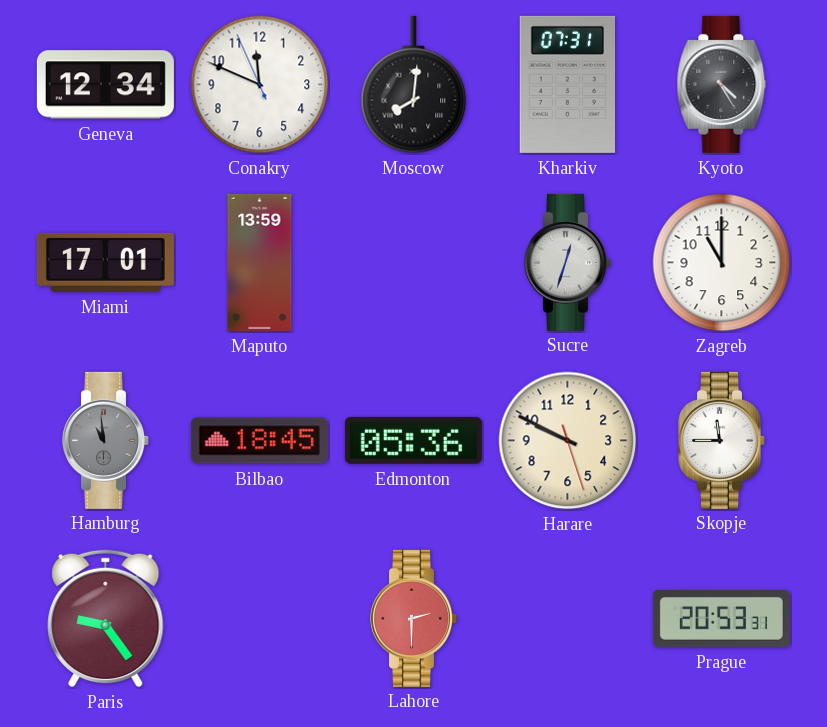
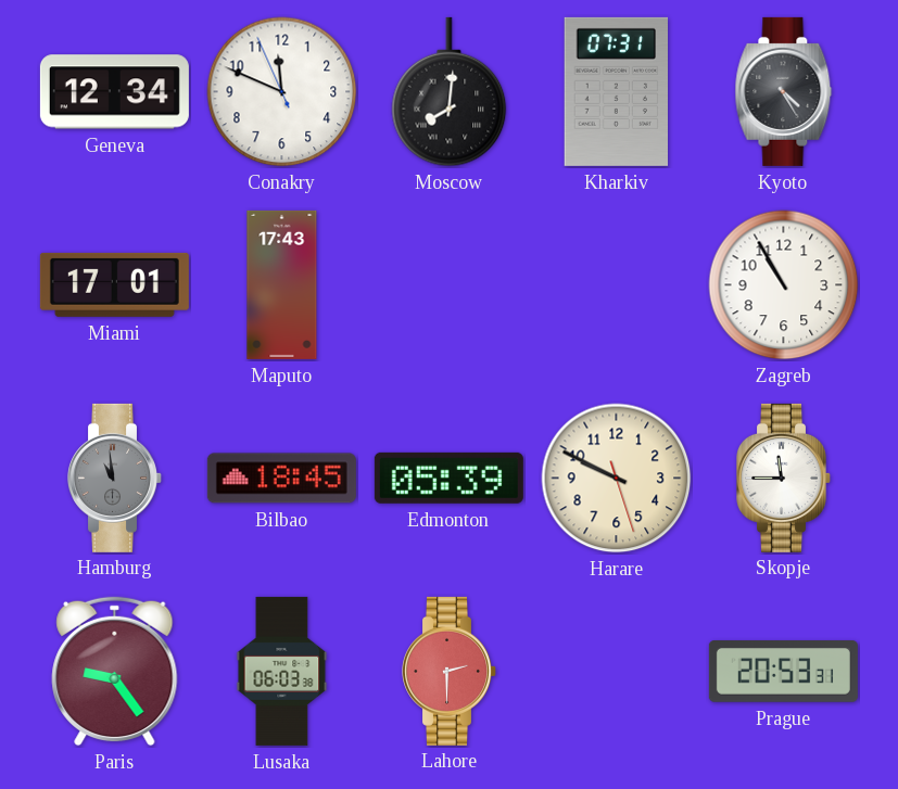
Maputo: 13:59 -> 17:43 (282, 284)
Sucre: 12:33 -> none (568, 262)
Zagreb: 11:00 -> 10:55 (784, 285)
Edmonton: 05:36 -> 05:39 (448, 478)
Lusaka: none -> 06:03 (282, 671)
